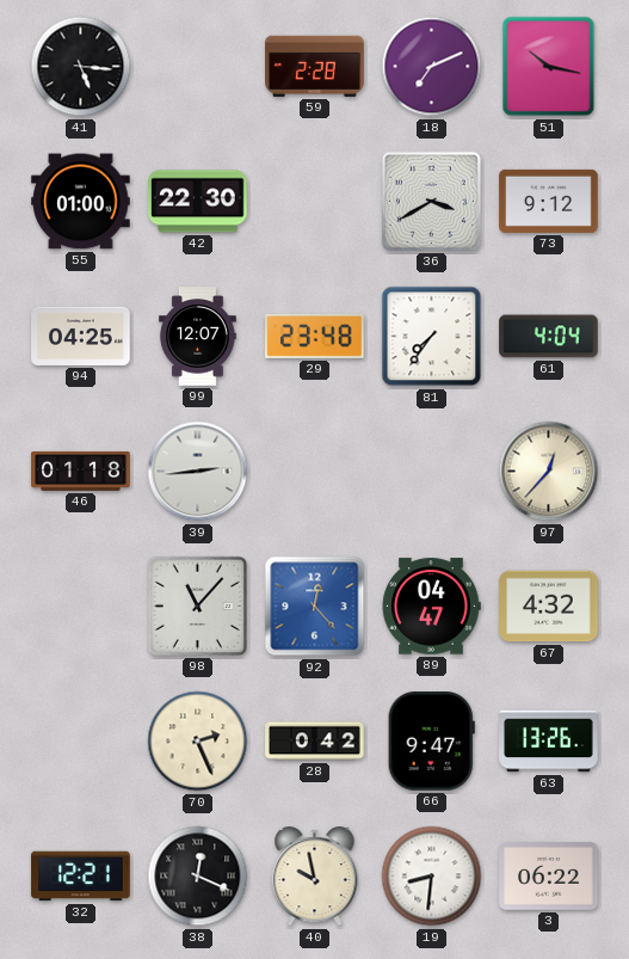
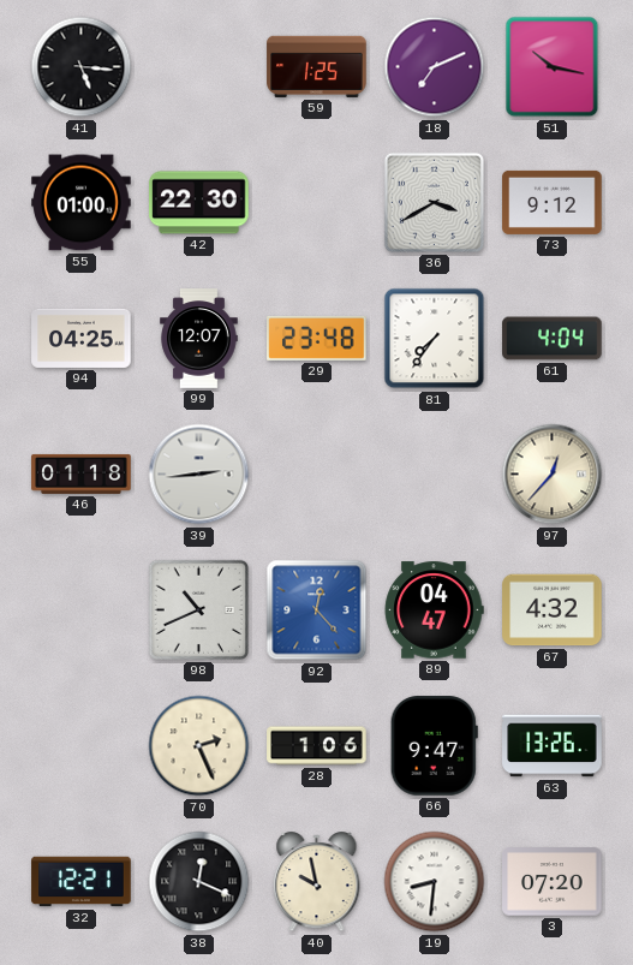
59: 2:28 -> 1:25 (317, 66)
98: 11:07 -> 10:41 (198, 609)
28: 0:42 -> 1:06 (317, 746)
3: 06:22 -> 07:20 (553, 882)
